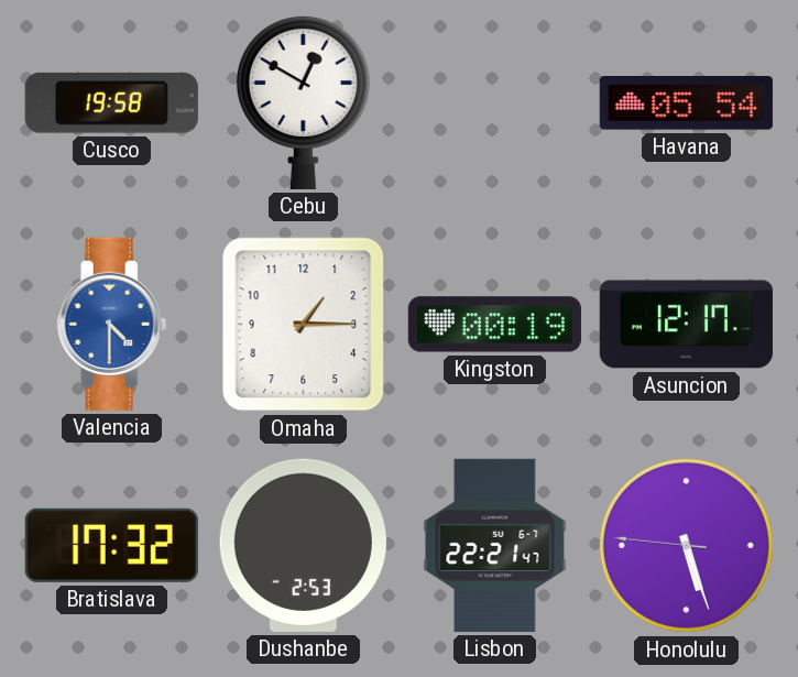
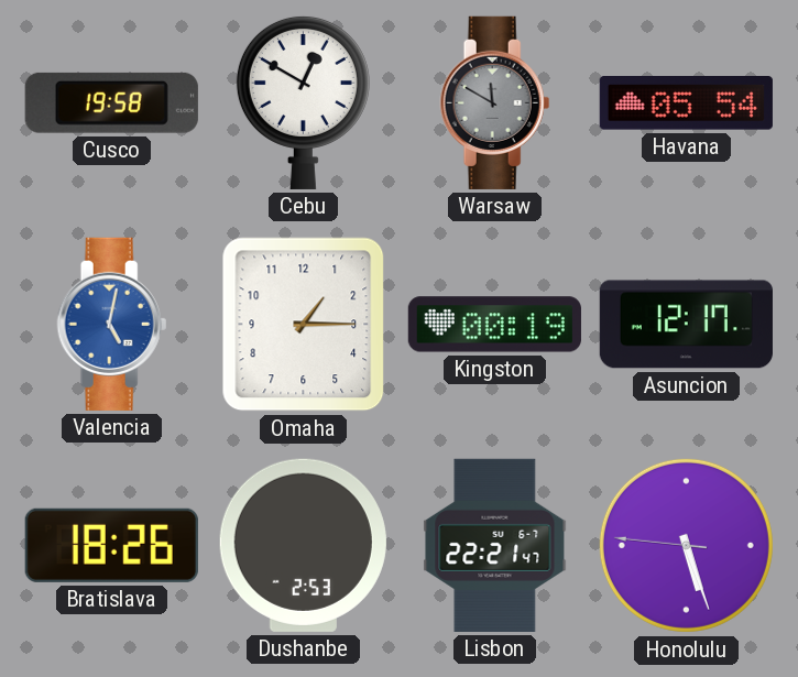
Warsaw: none -> 11:50 (495, 102)
Valencia: 4:30 -> 5:02 (112, 324)
Bratislava: 17:32 -> 18:26 (111, 545)
